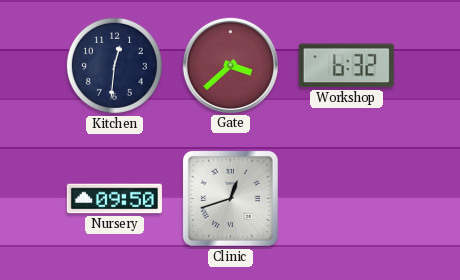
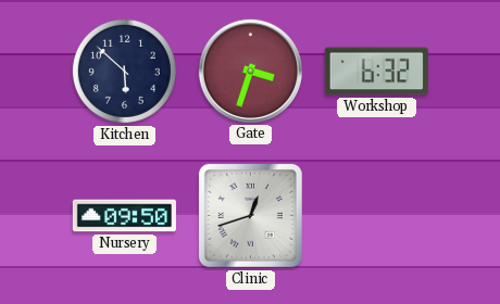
Kitchen: 12:31 -> 5:52 (124, 71)
Gate: 3:38 -> 3:33 (250, 71)
